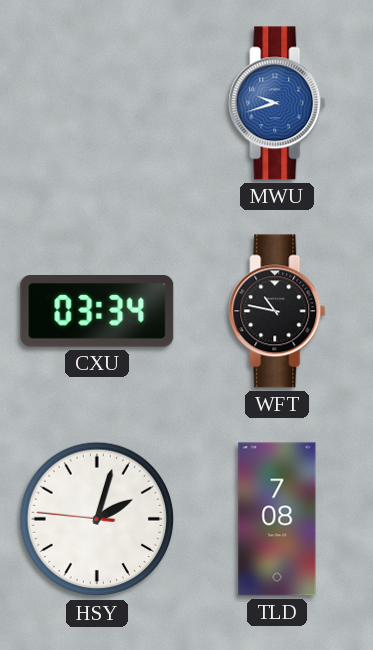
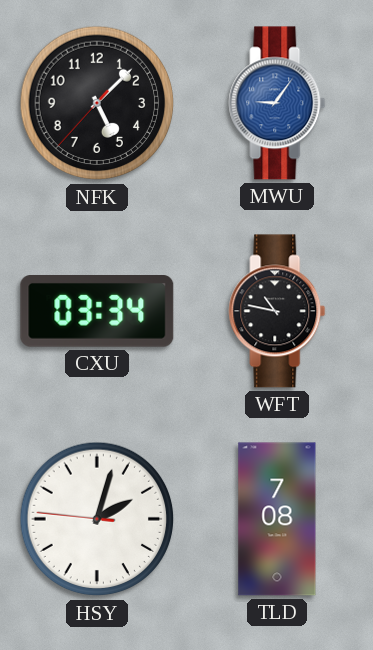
NFK: none -> 5:07 (97, 103)
MWU: 9:42 -> 9:06 (277, 103)
